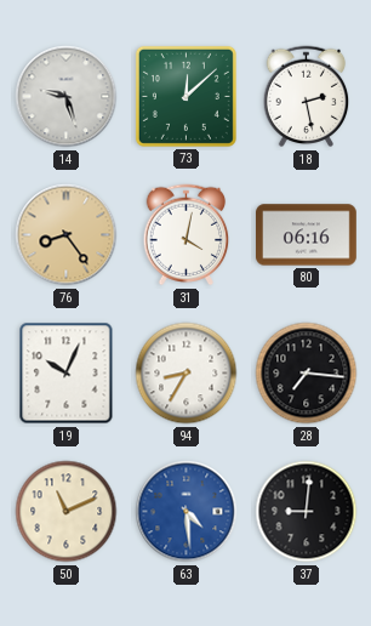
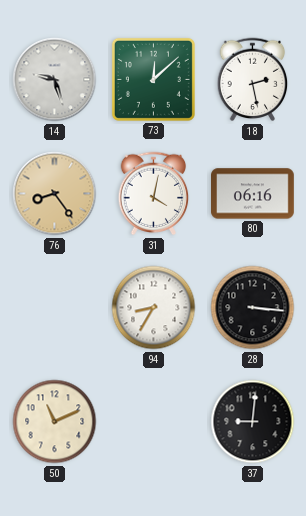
19: 10:04 -> none (67, 374)
28: 7:16 -> 3:16 (253, 308)
63: 4:29 -> none (187, 512)
